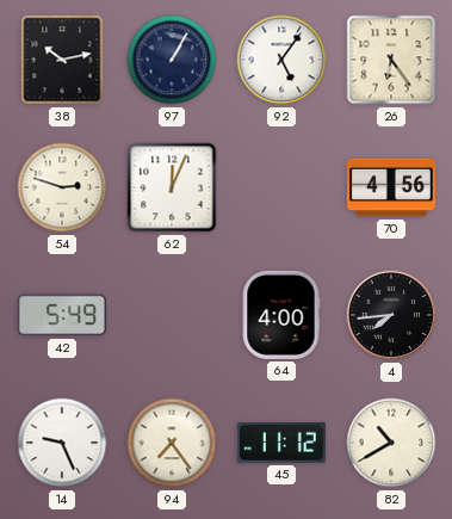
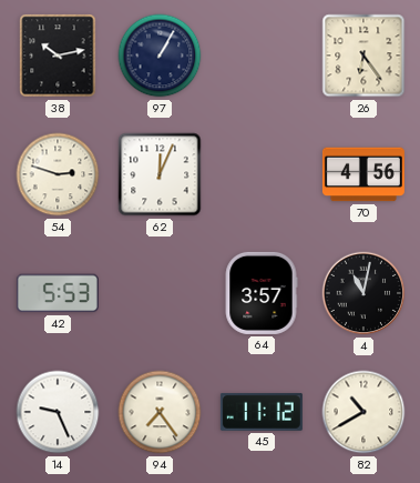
92: 5:06 -> none (281, 60)
42: 5:49 -> 5:53 (58, 293)
64: 4:00 -> 3:57 (262, 293)
4: 7:44 -> 11:02 (363, 293)
